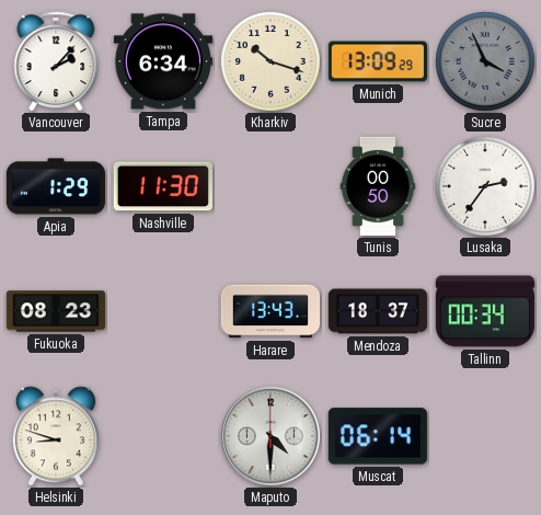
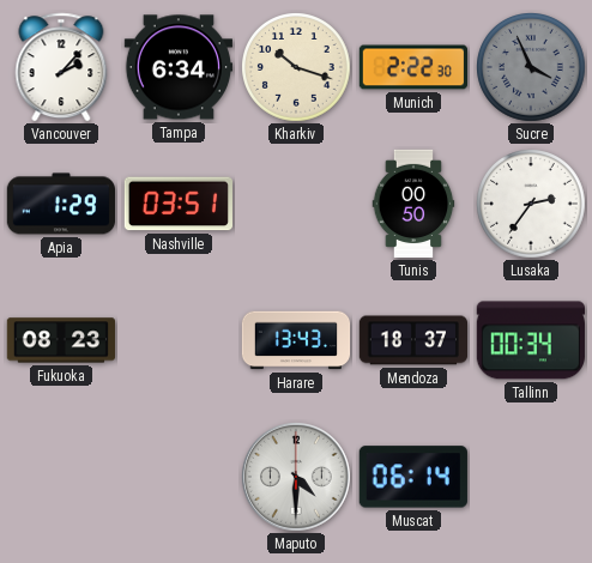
Munich: 13:09 -> 2:22 (412, 67)
Nashville: 11:30 -> 03:51 (177, 204)
Helsinki: 8:48 -> none (56, 436)
